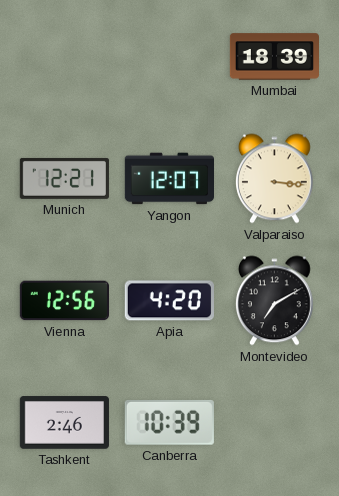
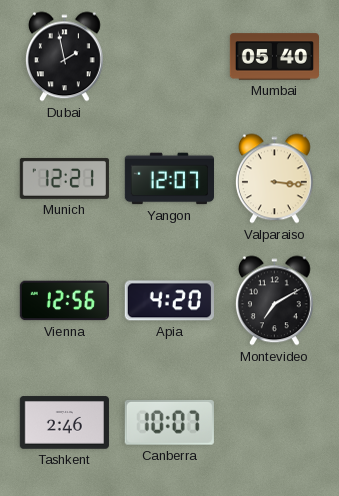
Dubai: none -> 1:58 (64, 57)
Mumbai: 18:39 -> 05:40 (274, 57)
Canberra: 10:39 -> 10:07 (169, 422)
